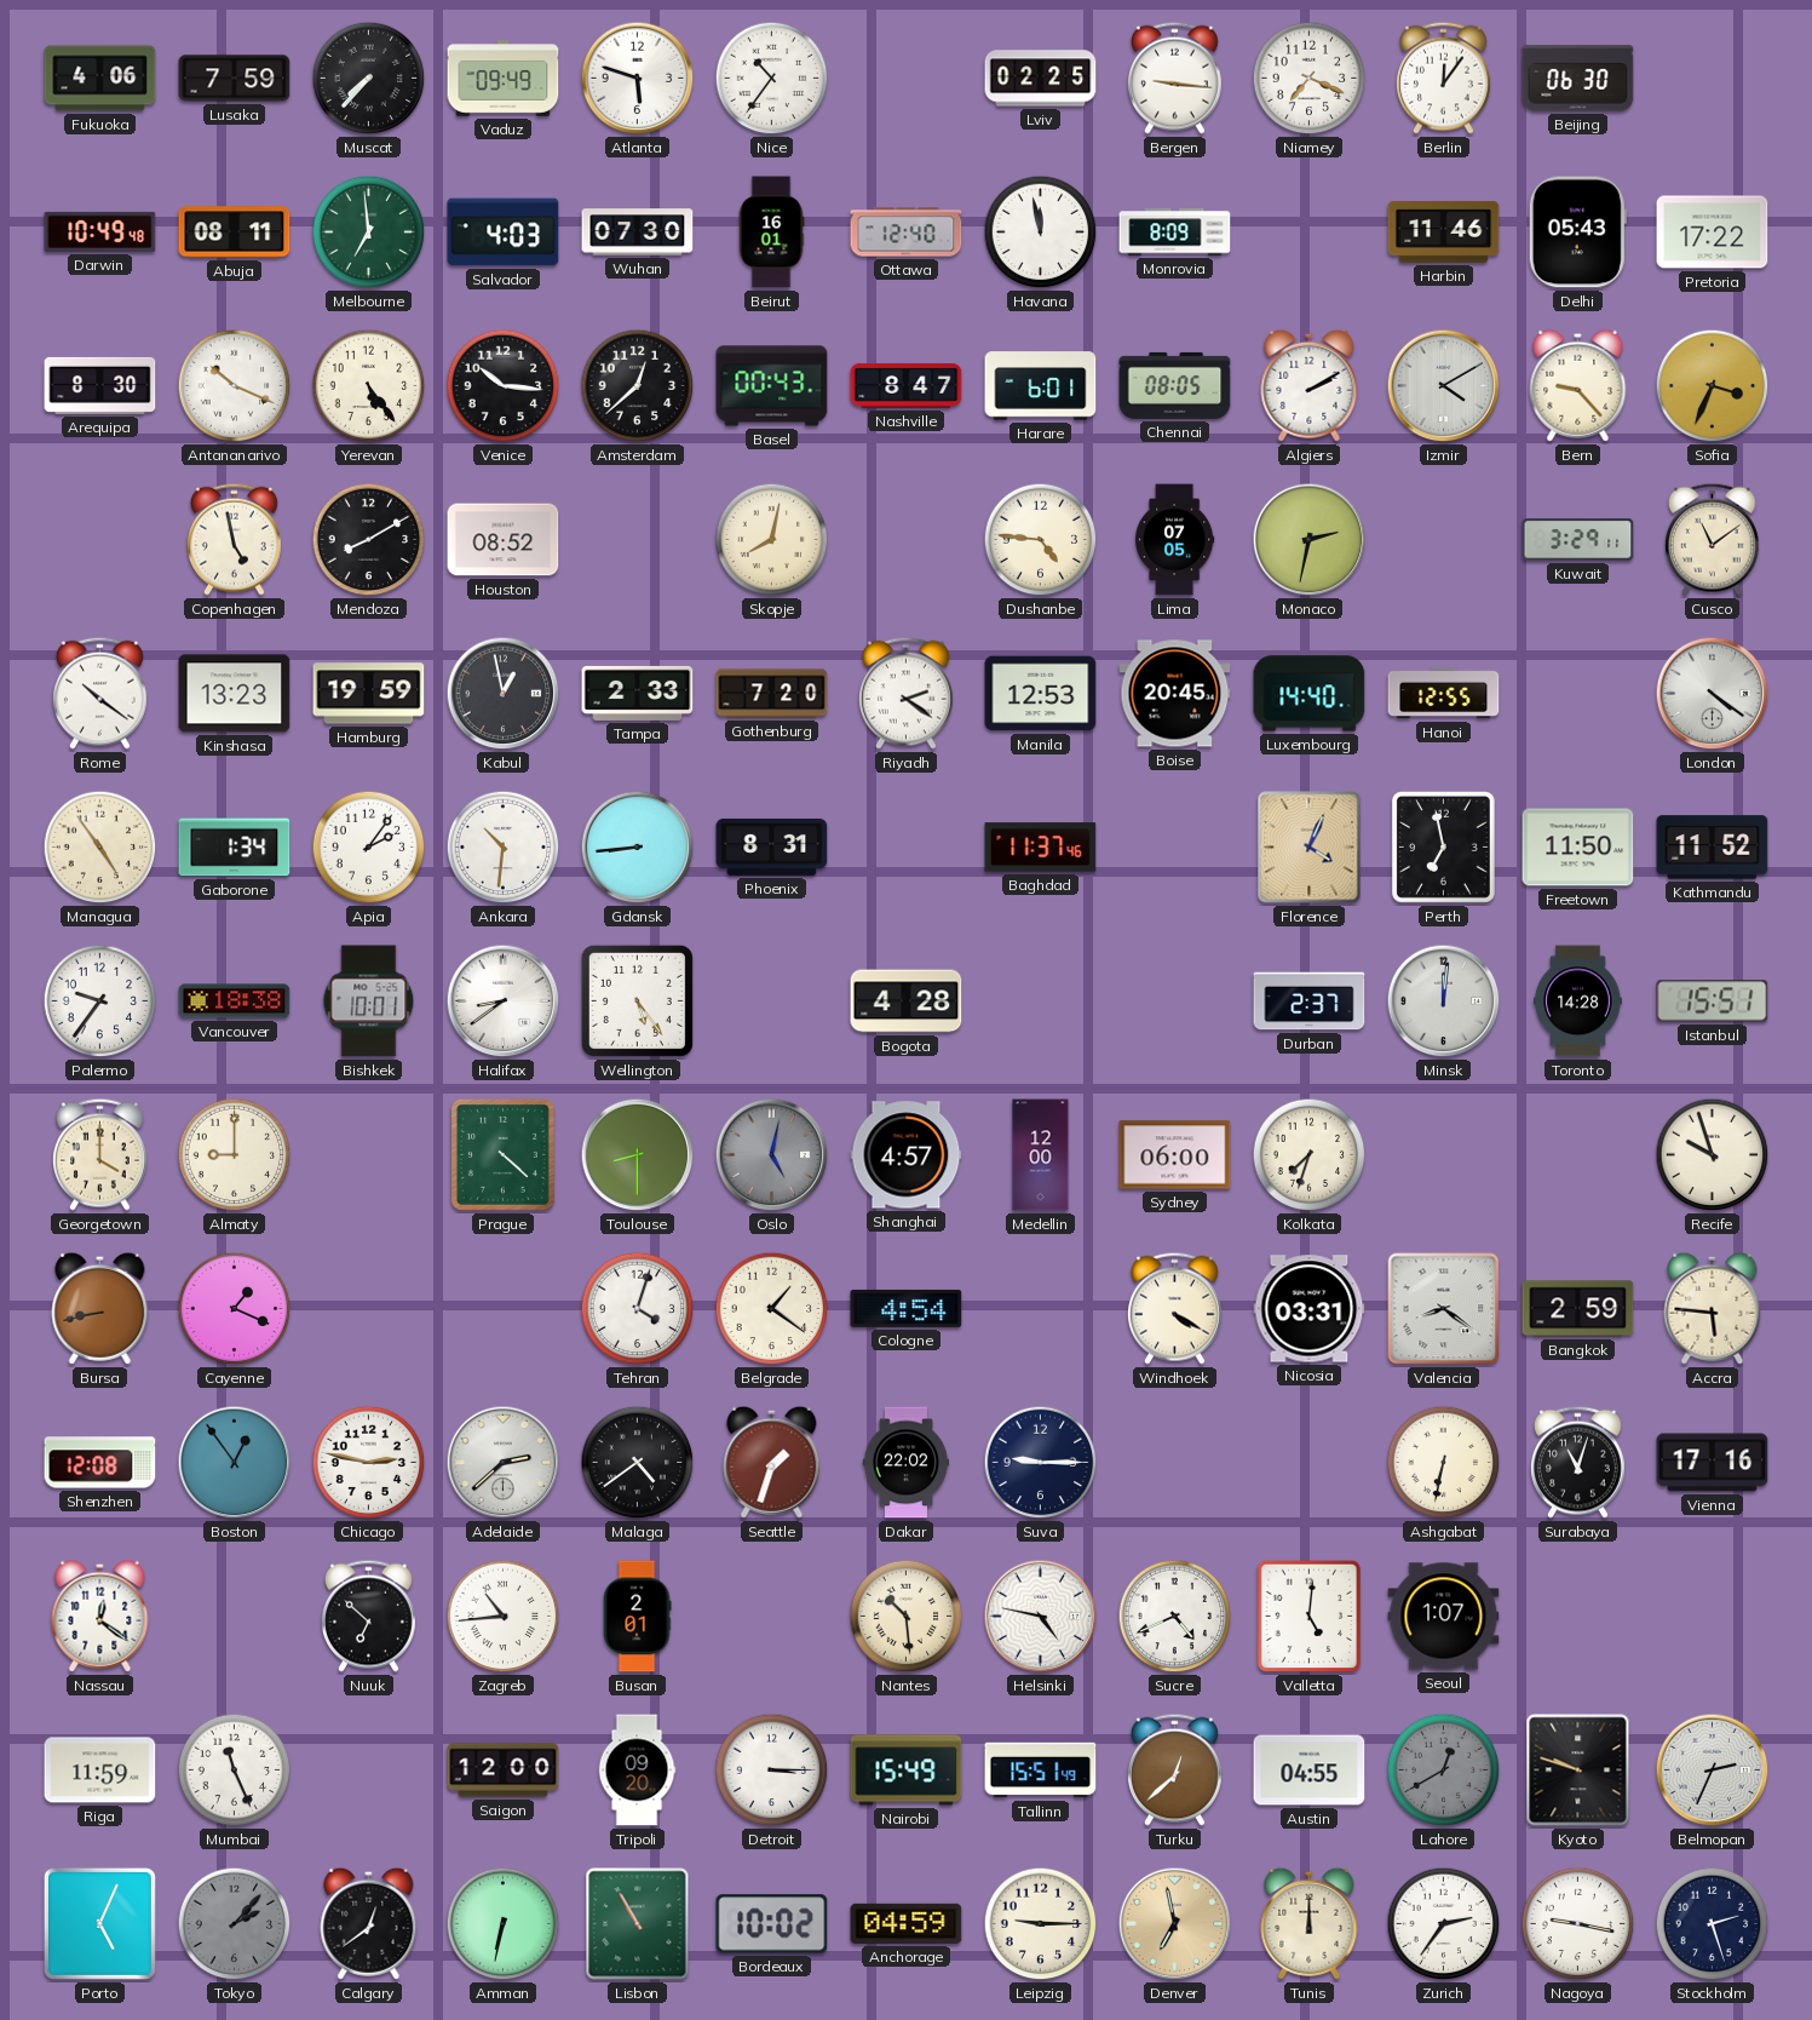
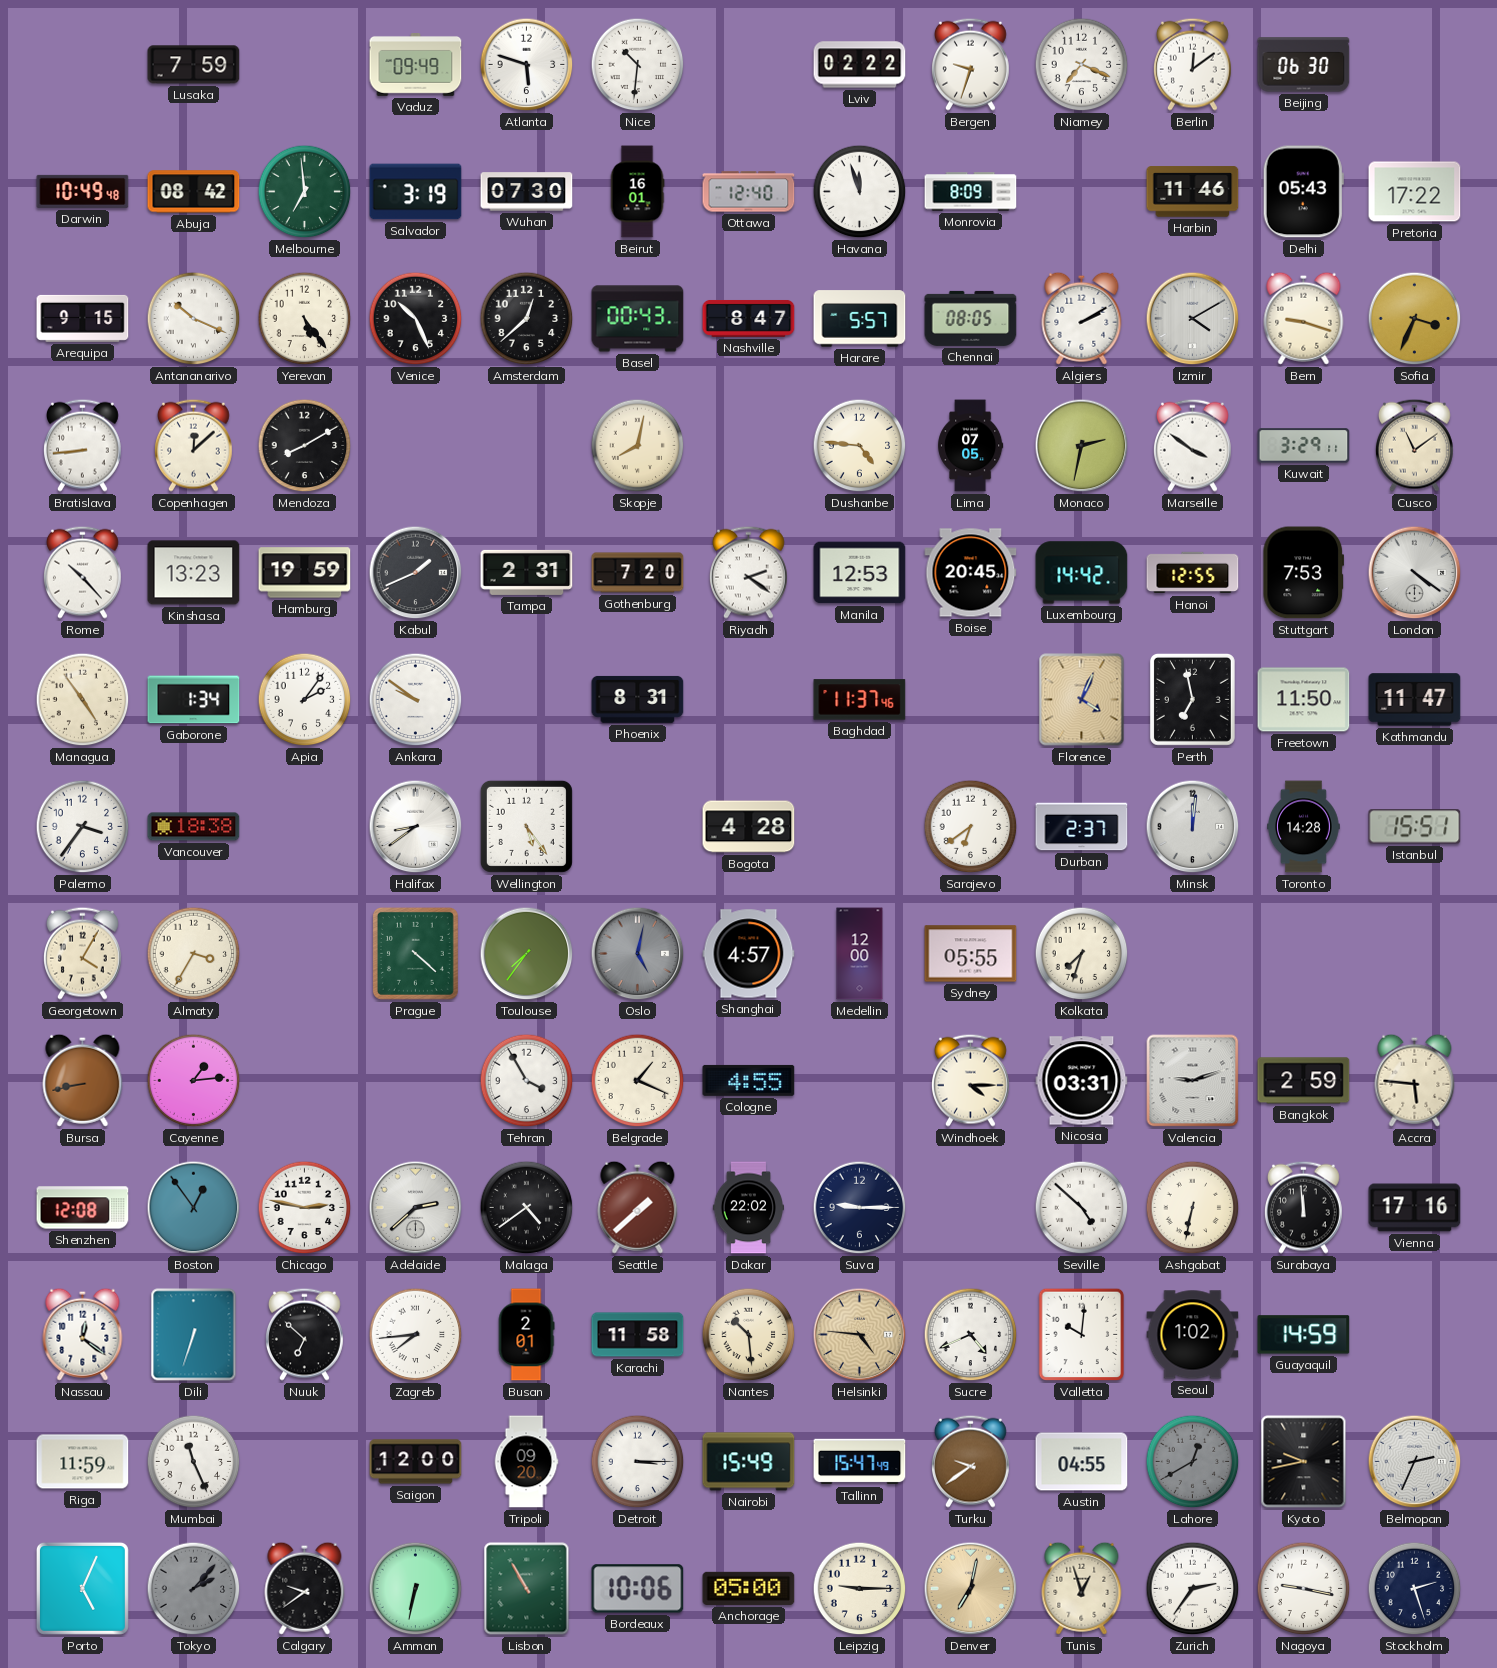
Fukuoka: 4:06 -> none (100, 79)
Muscat: 7:37 -> none (369, 79)
Nice: 10:36 -> 10:31 (638, 65)
Lviv: 02:25 -> 02:22 (860, 65)
Bergen: 9:16 -> 9:33 (970, 64)
Berlin: 12:06 -> 12:09 (1192, 64)
Abuja: 08:11 -> 08:42 (194, 192)
Salvador: 4:03 -> 3:19 (416, 192)
Havana: 11:58 -> 11:57 (860, 192)
Arequipa: 8:30 -> 9:15 (83, 318)
Venice: 10:16 -> 10:26 (416, 319)
Harare: 6:01 -> 5:57 (860, 319)
Bern: 9:23 -> 9:18 (1304, 318)
Bratislava: none -> 8:44 (82, 445)
Copenhagen: 4:58 -> 12:08 (193, 445)
Houston: 08:52 -> none (504, 540)
Marseille: none -> 3:51 (1192, 445)
Rome: 10:21 -> 10:23 (82, 572)
Kabul: 12:58 -> 1:41 (416, 573)
Tampa: 2:33 -> 2:31 (527, 572)
Luxembourg: 14:40 -> 14:42 (1082, 573)
Stuttgart: none -> 7:53 (1303, 573)
Ankara: 10:31 -> 9:51 (416, 700)
Gdansk: 8:44 -> none (638, 848)
Kathmandu: 11:52 -> 11:47 (1415, 700)
Palermo: 9:36 -> 3:36 (83, 827)
Bishkek: 10:01 -> none (369, 1002)
Sarajevo: none -> 6:39 (971, 827)
Georgetown: 4:00 -> 4:05 (82, 953)
Almaty: 9:00 -> 3:35 (194, 954)
Toulouse: 8:30 -> 7:36 (527, 954)
Sydney: 06:00 -> 05:55 (971, 954)
Recife: 9:57 -> none (1713, 1155)
Cayenne: 1:19 -> 1:14 (194, 1081)
Tehran: 4:03 -> 3:55 (527, 1081)
Belgrade: 1:21 -> 1:19 (638, 1081)
Cologne: 4:54 -> 4:55 (749, 1080)
Windhoek: 4:20 -> 4:15 (970, 1080)
Valencia: 8:21 -> 9:12 (1193, 1081)
Seattle: 1:33 -> 1:38 (638, 1207)
Seville: none -> 4:52 (1082, 1208)
Surabaya: 11:03 -> 11:59 (1303, 1207)
Dili: none -> 6:33 (194, 1335)
Zagreb: 10:44 -> 7:44 (416, 1335)
Karachi: none -> 11:58 (638, 1335)
Helsinki: 4:47 -> 4:46 (860, 1335)
Helsinki dial: white -> champagne (860, 1335)
Valletta: 5:01 -> 10:01 (1082, 1335)
Seoul: 1:07 -> 1:02 (1193, 1335)
Guayaquil: none -> 14:59 (1304, 1335)
Tallinn: 15:51 -> 15:47 (860, 1462)
Turku: 12:38 -> 9:39 (970, 1461)
Kyoto: 9:48 -> 9:43 (1304, 1462)
Calgary: 12:39 -> 9:39 (305, 1588)
Bordeaux: 10:02 -> 10:06 (638, 1589)
Anchorage: 04:59 -> 05:00 (749, 1588)
Denver: 6:58 -> 7:02 (971, 1589)
Tunis: 12:00 -> 12:57 (1082, 1588)
